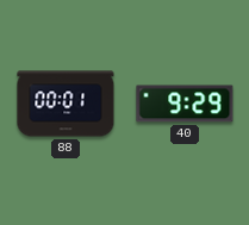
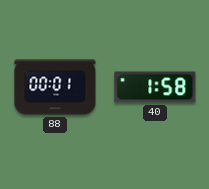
40: 9:29 -> 1:58 (155, 87)
